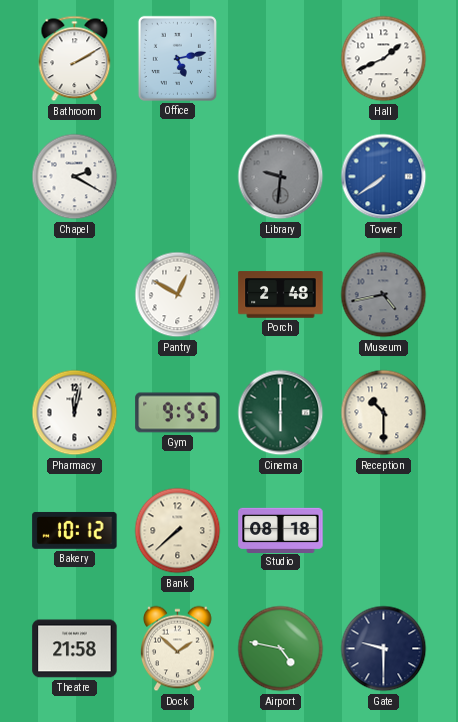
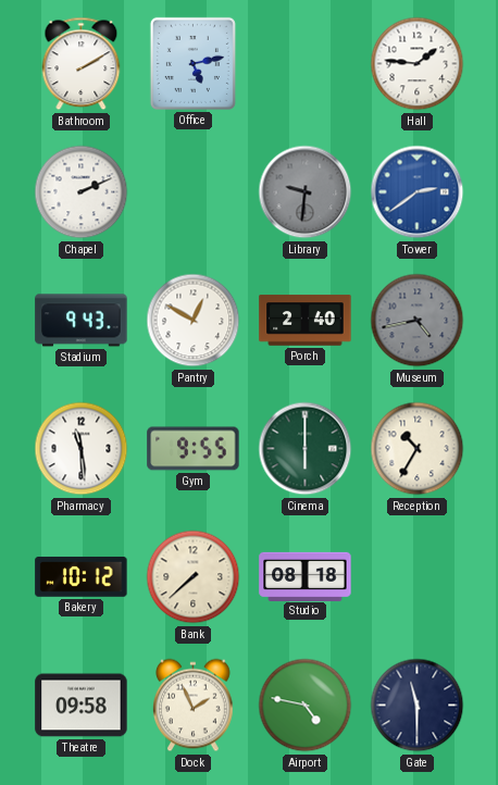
Hall: 1:41 -> 1:46 (418, 64)
Chapel: 2:20 -> 2:11 (82, 192)
Tower: 7:39 -> 2:39 (418, 192)
Stadium: none -> 9:43 (82, 321)
Porch: 2:48 -> 2:40 (306, 321)
Pharmacy: 12:02 -> 11:29 (82, 449)
Reception: 10:30 -> 10:35 (418, 449)
Theatre: 21:58 -> 09:58 (82, 706)
Dock: 1:52 -> 1:56 (194, 706)
Gate: 9:30 -> 11:30 (418, 706)
